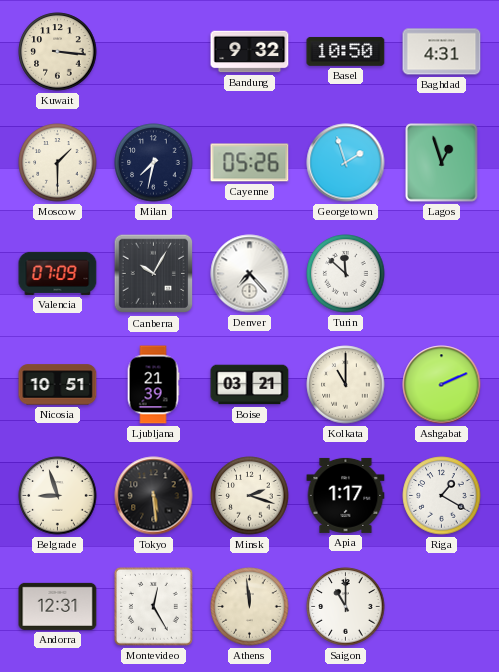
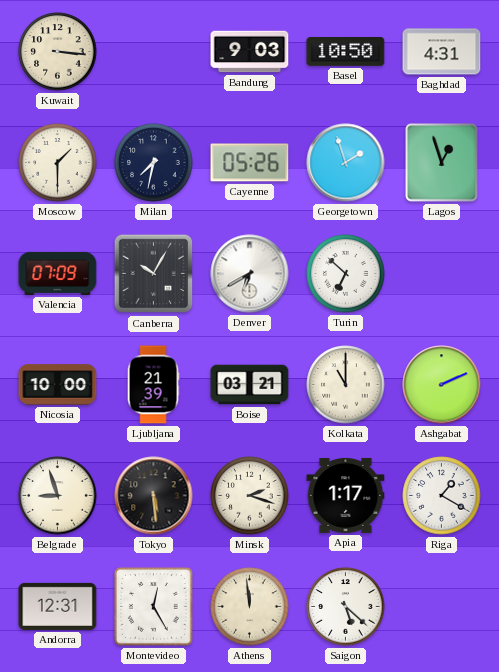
Bandung: 9:32 -> 9:03 (250, 52)
Denver: 7:23 -> 6:40 (250, 274)
Turin: 11:52 -> 6:52 (346, 274)
Nicosia: 10:51 -> 10:00 (58, 385)
Saigon: 11:00 -> 5:22 (346, 607)
